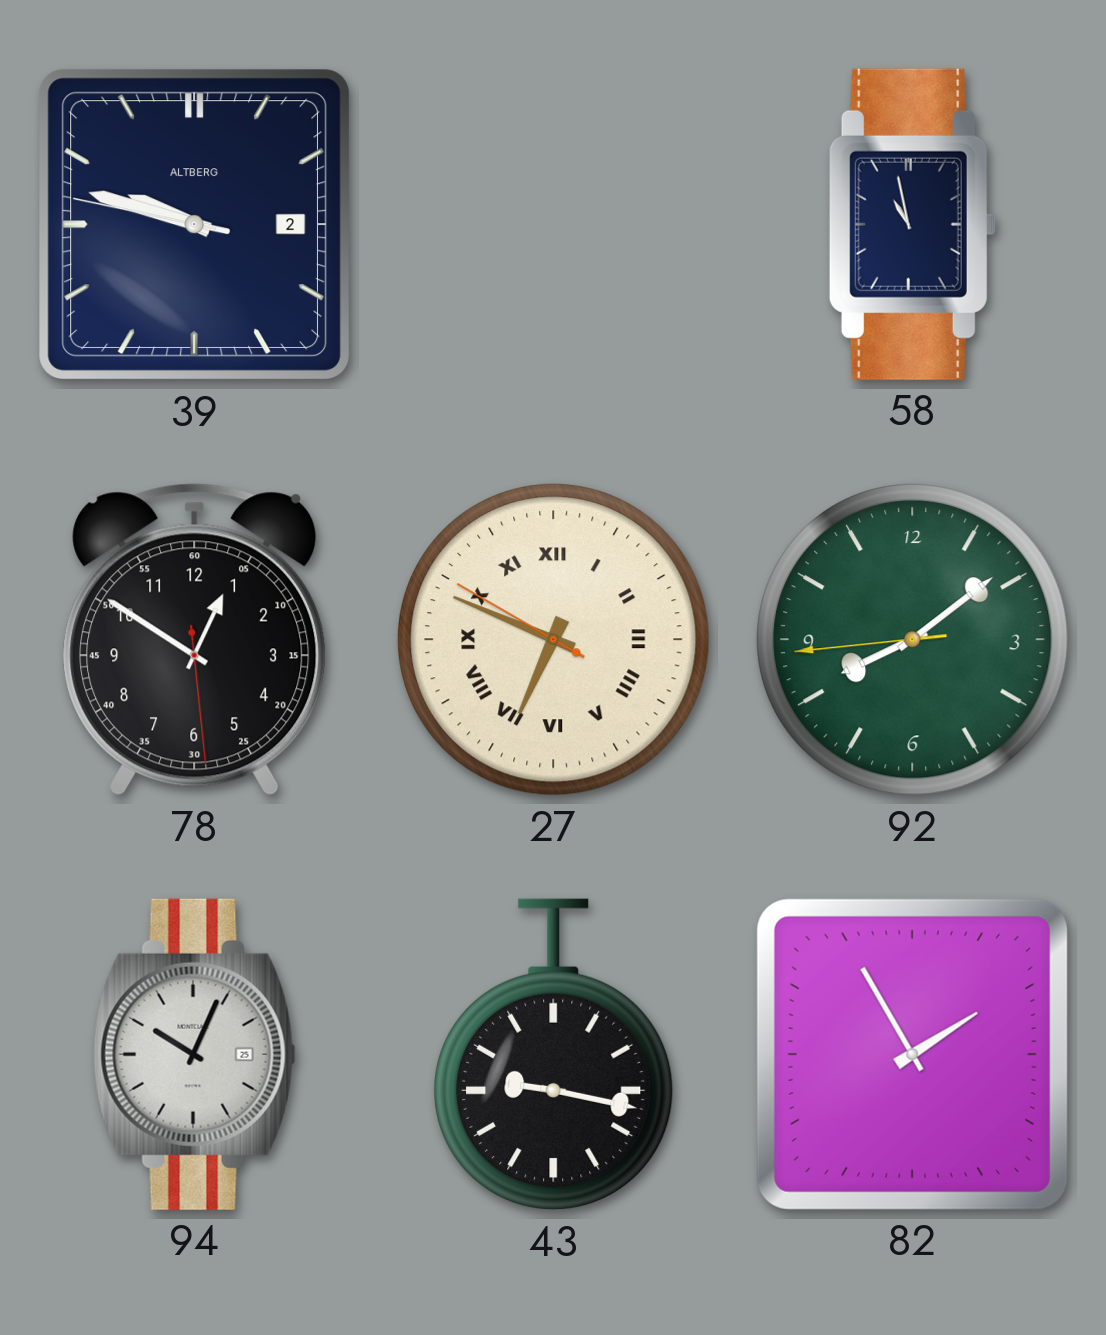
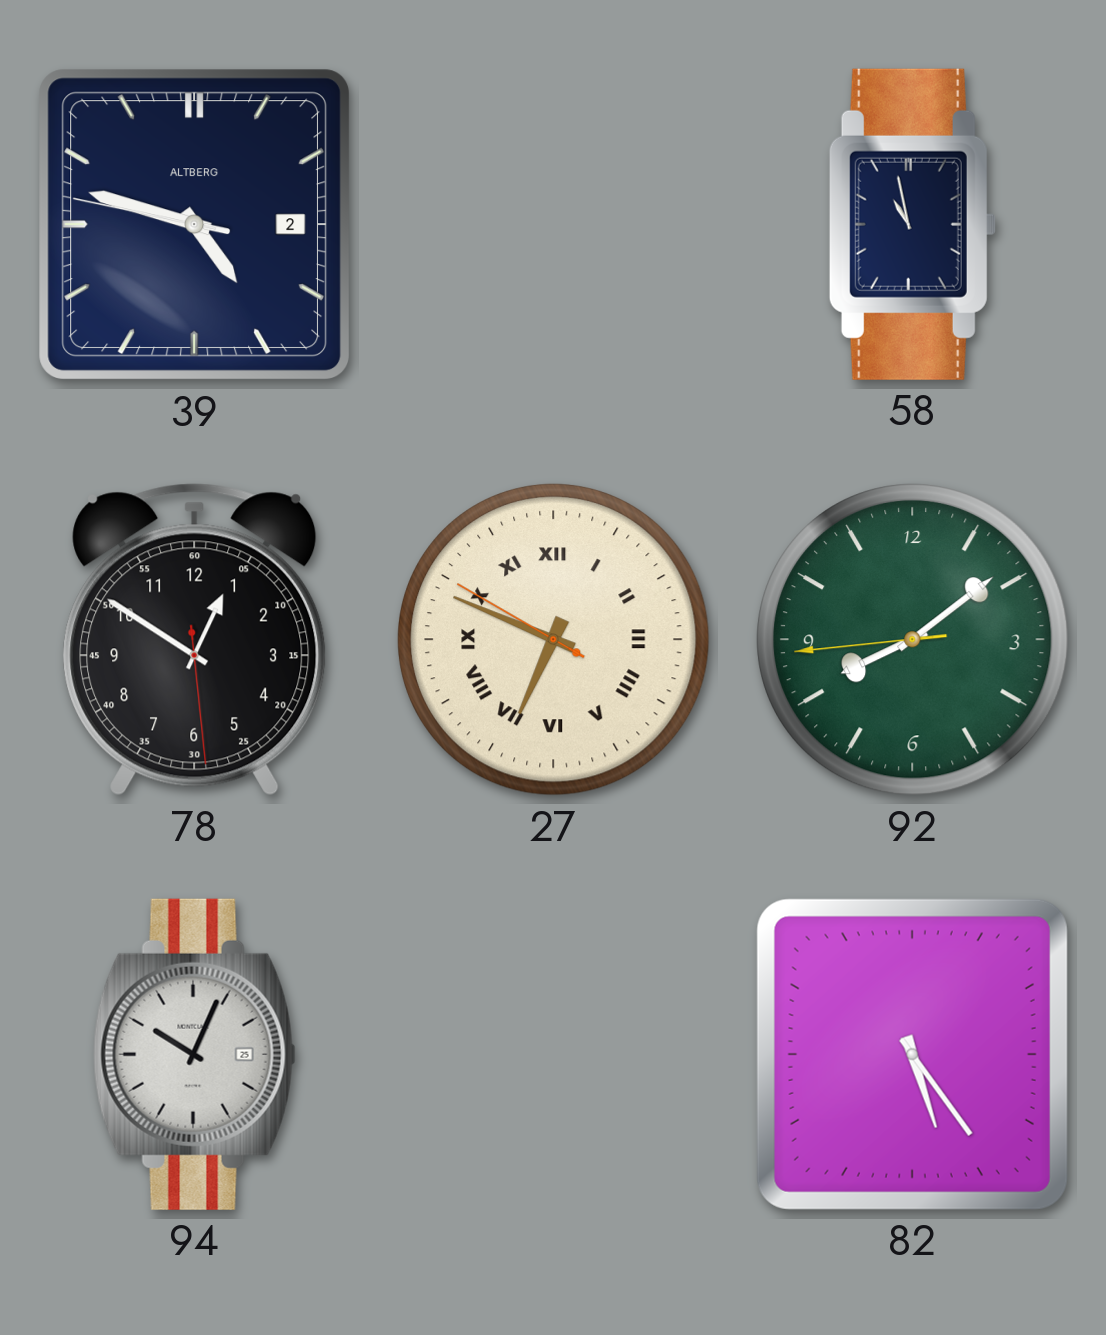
39: 9:47 -> 4:47 (195, 225)
43: 9:17 -> none (554, 1055)
82: 1:55 -> 5:24 (912, 1054)
